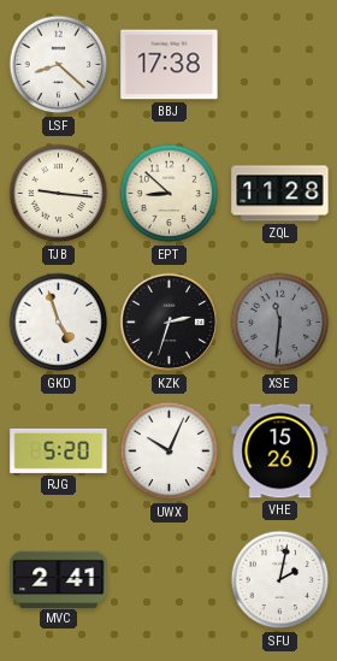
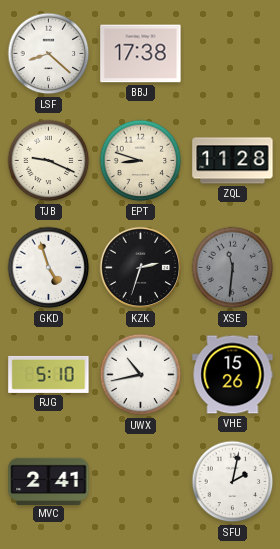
TJB: 9:16 -> 9:19 (49, 161)
EPT: 8:52 -> 8:48 (141, 161)
RJG: 5:20 -> 5:10 (49, 374)
UWX: 10:04 -> 10:43 (141, 375)
